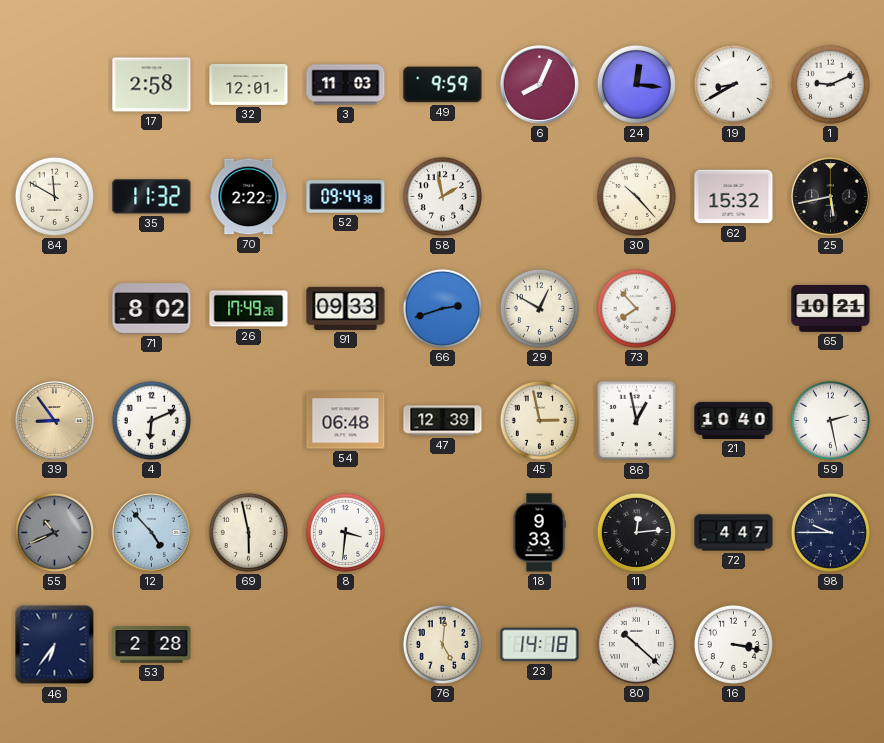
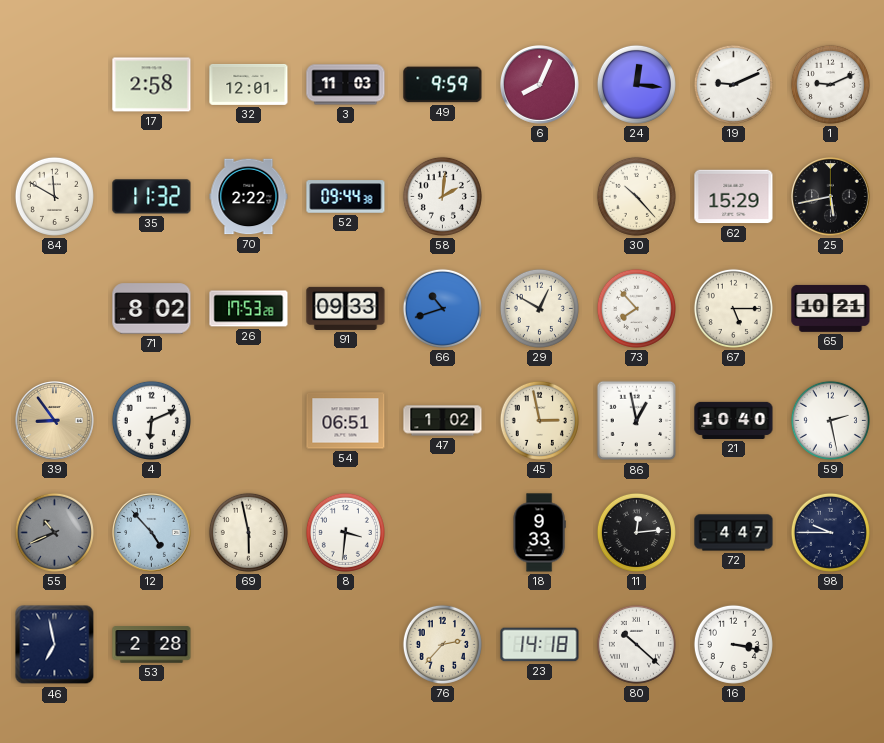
19: 8:40 -> 9:11 (733, 84)
58: 1:58 -> 2:01 (442, 196)
62: 15:32 -> 15:29 (734, 197)
26: 17:49 -> 17:53 (249, 309)
66: 2:42 -> 10:42 (442, 308)
67: none -> 5:15 (733, 308)
54: 06:48 -> 06:51 (346, 421)
47: 12:39 -> 1:02 (443, 421)
46: 6:36 -> 6:58 (55, 645)
76: 5:01 -> 2:37 (442, 644)
